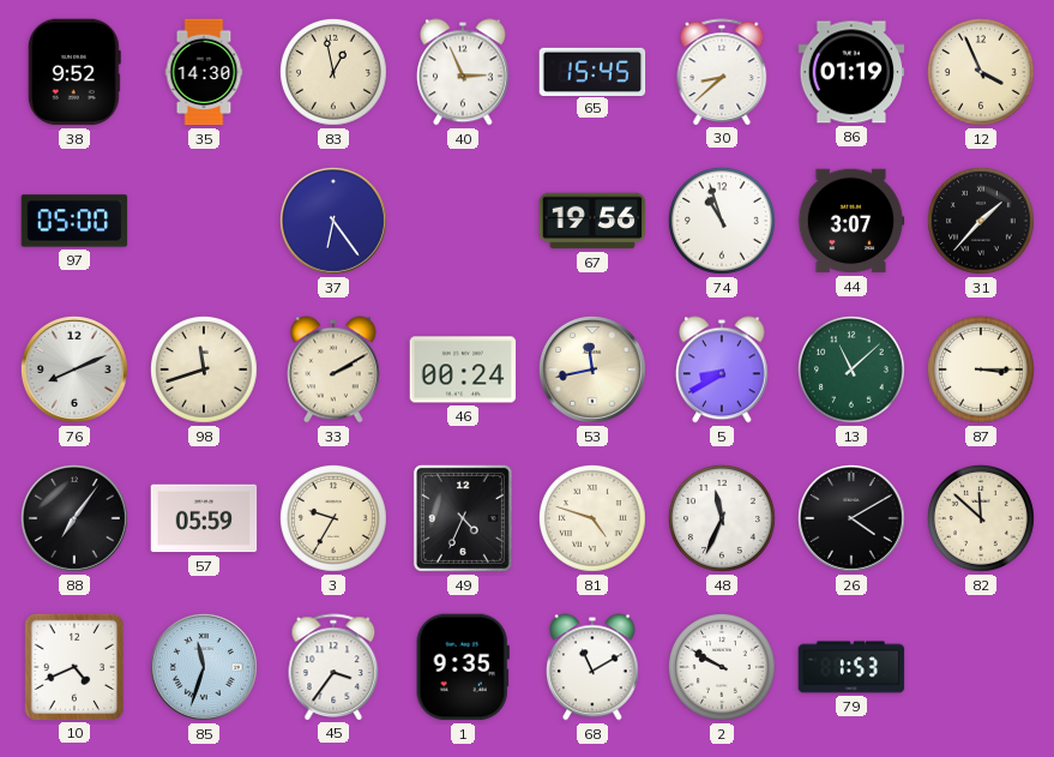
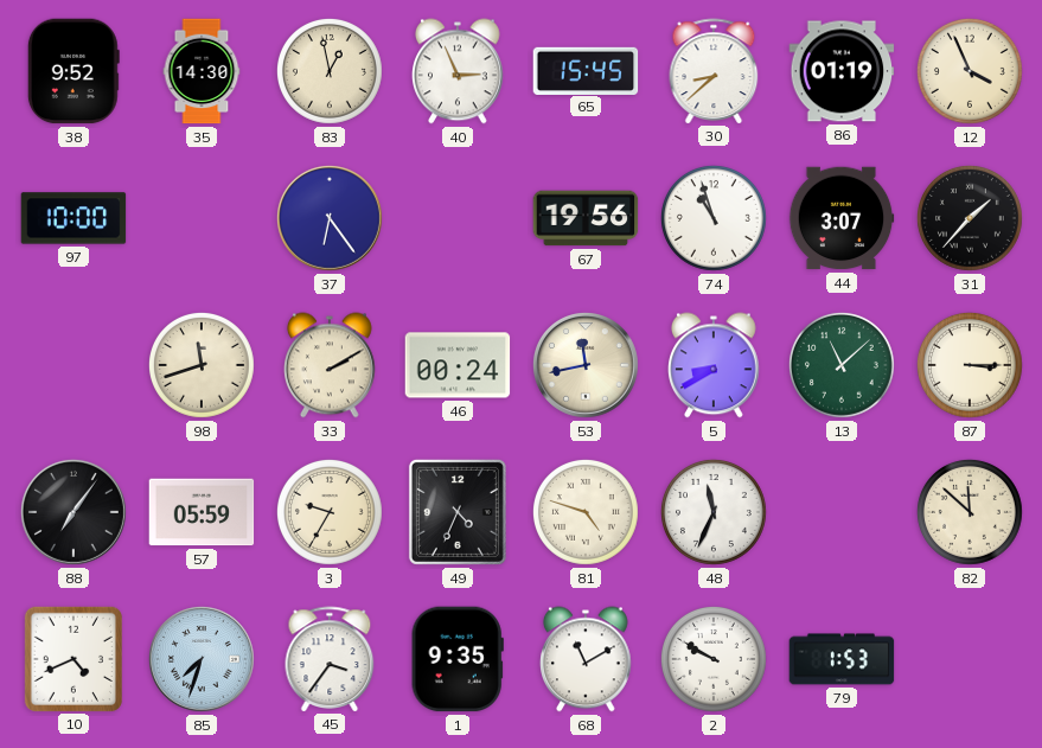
97: 05:00 -> 10:00 (73, 218)
76: 8:11 -> none (74, 370)
26: 4:10 -> none (851, 518)
85: 11:33 -> 7:33 (202, 659)
